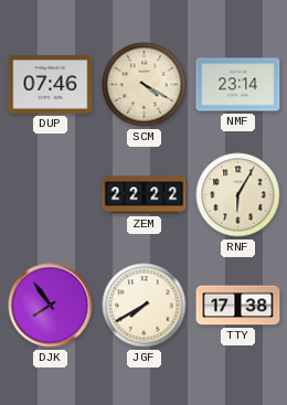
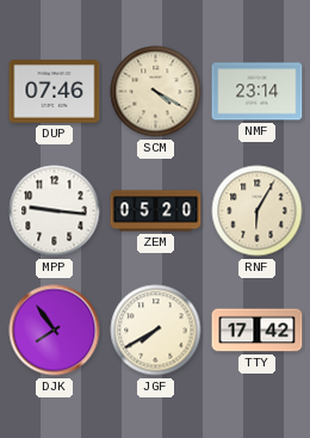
MPP: none -> 9:16 (55, 211)
ZEM: 22:22 -> 05:20 (156, 211)
TTY: 17:38 -> 17:42 (258, 331)
